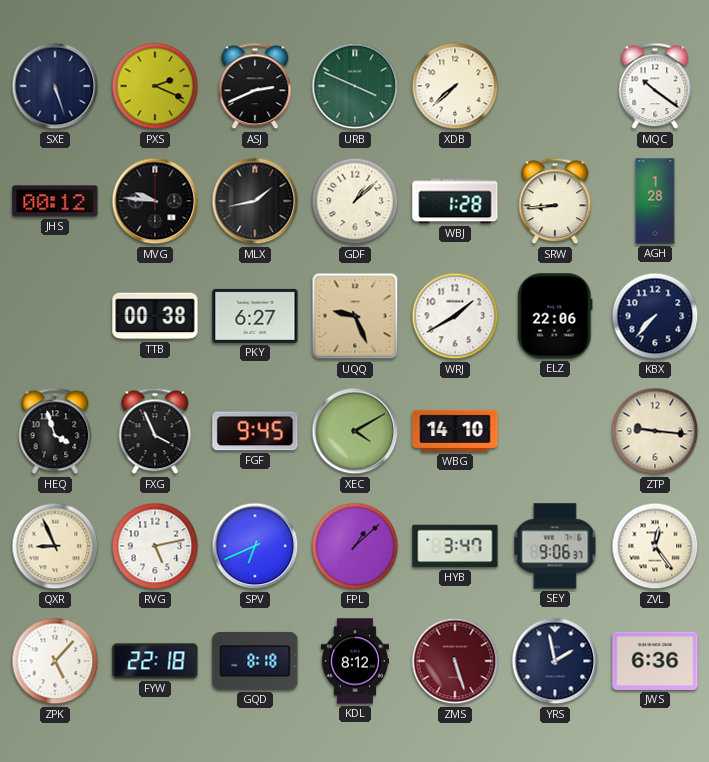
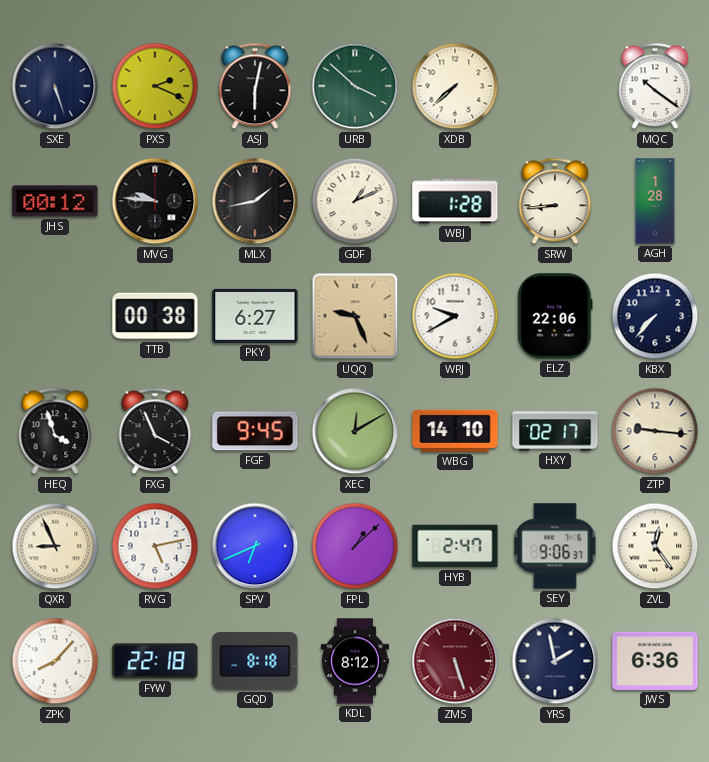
ASJ: 2:41 -> 6:02 (255, 86)
URB: 3:49 -> 3:52 (355, 86)
GDF: 1:08 -> 1:11 (355, 201)
WRJ: 1:40 -> 9:40 (455, 316)
XEC: 4:10 -> 12:10 (355, 431)
HXY: none -> 02:17 (555, 431)
HYB: 3:47 -> 2:47 (455, 546)
ZPK: 5:07 -> 8:07 (55, 661)
